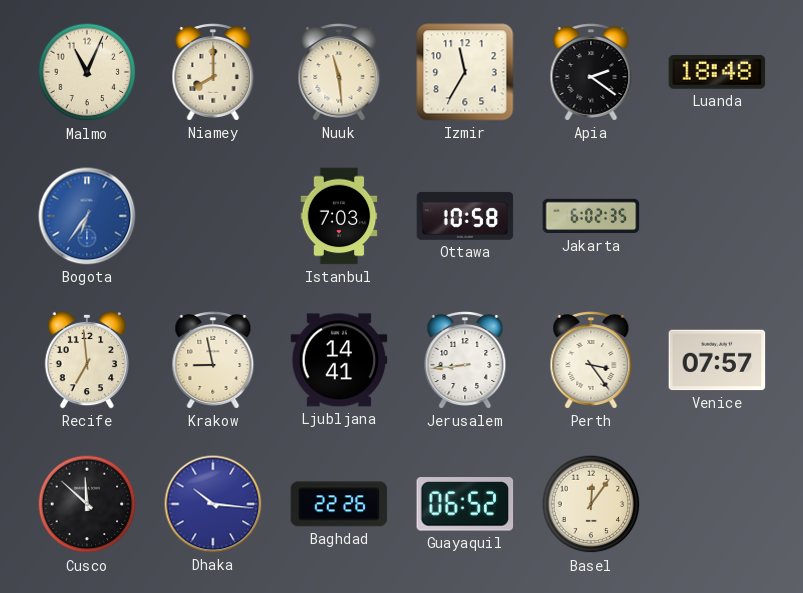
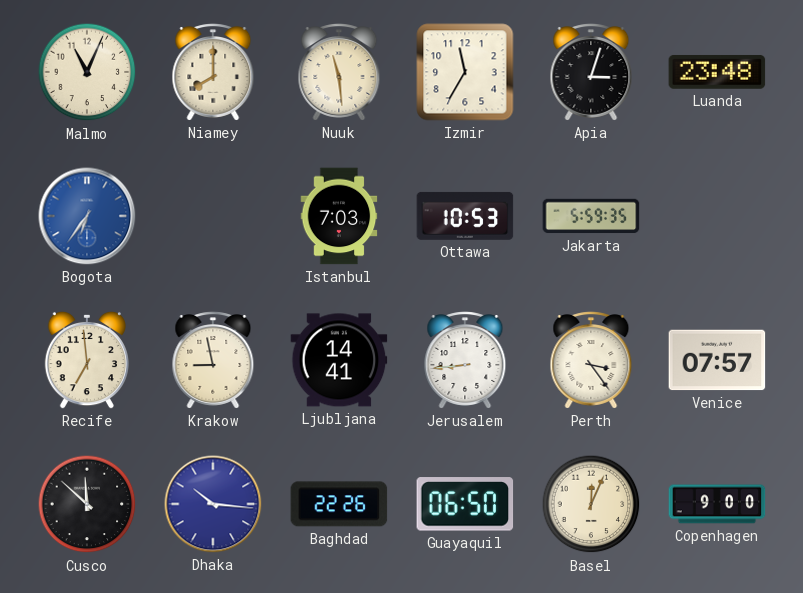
Apia: 2:21 -> 3:03 (591, 72)
Luanda: 18:48 -> 23:48 (717, 72)
Ottawa: 10:58 -> 10:53 (465, 216)
Jakarta: 6:02 -> 5:59 (591, 216)
Guayaquil: 06:52 -> 06:50 (465, 504)
Basel: 12:06 -> 12:04 (591, 504)
Copenhagen: none -> 9:00 (717, 504)
